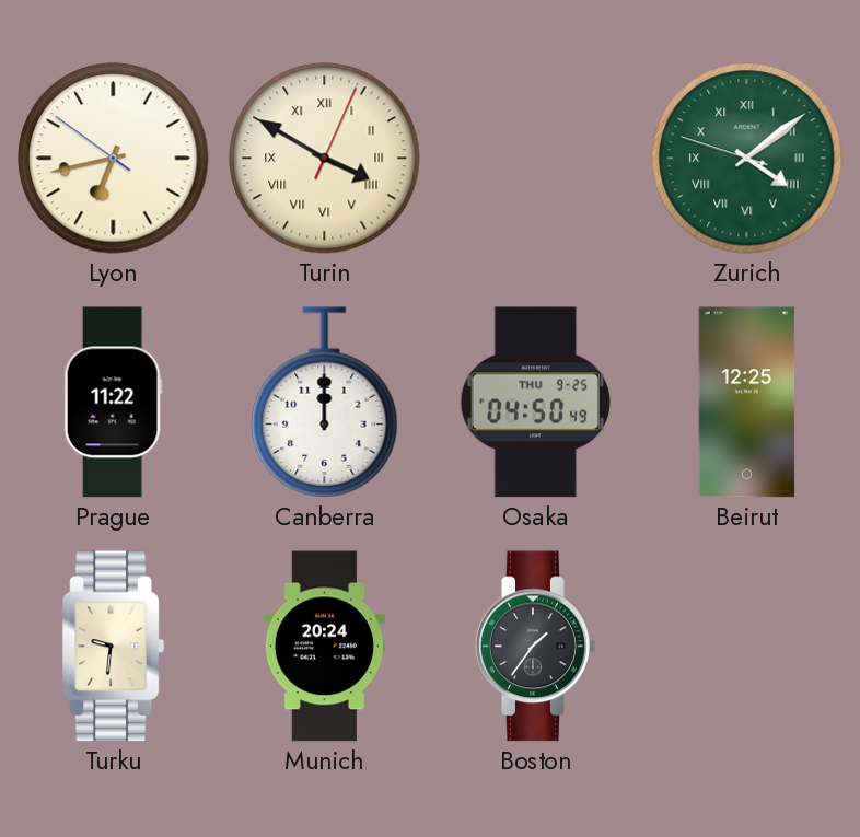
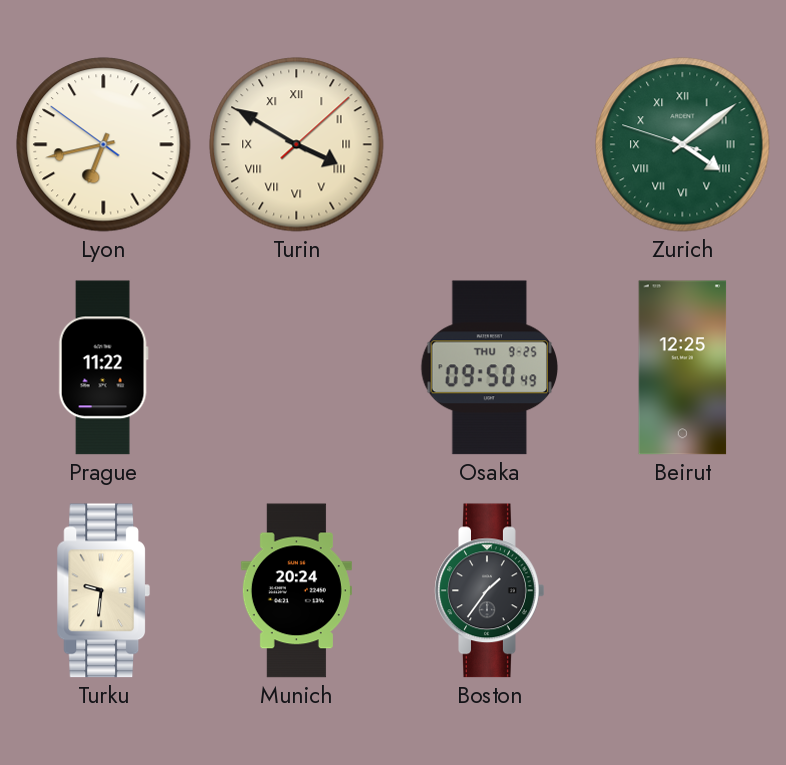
Turin: 3:50:04 -> 3:50:08 (297, 145)
Canberra: 12:00 -> none (325, 403)
Osaka: 04:50 -> 09:50 (489, 368)
